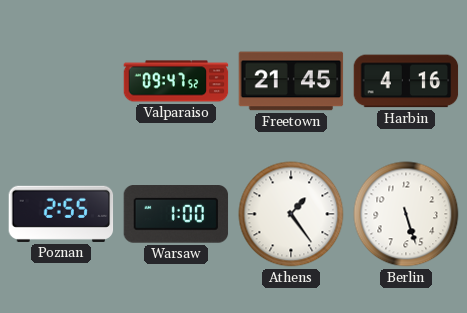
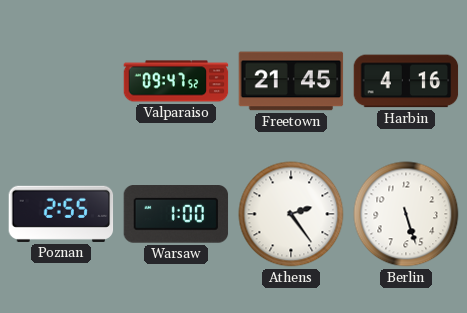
Athens: 1:24 -> 2:24 (291, 214)
